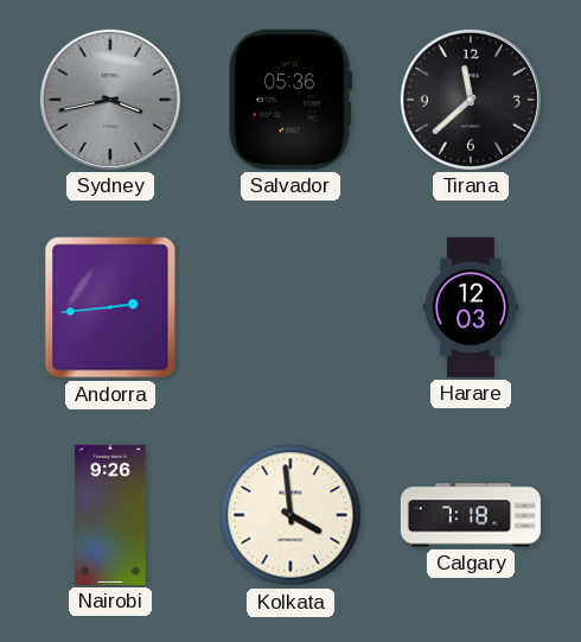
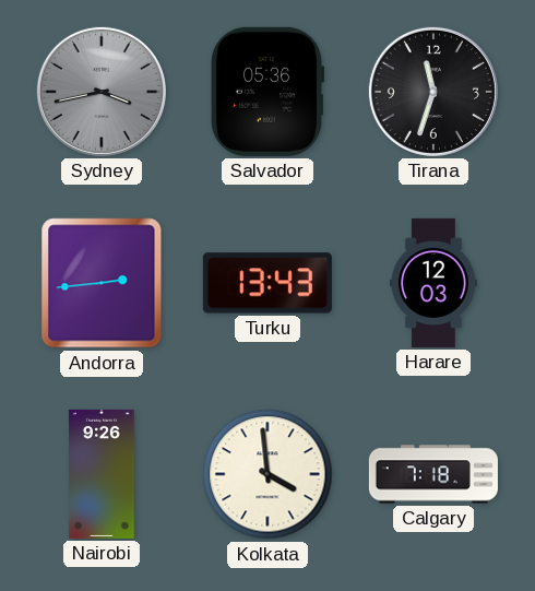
Tirana: 11:38 -> 11:33 (433, 92)
Turku: none -> 13:43 (267, 283)
